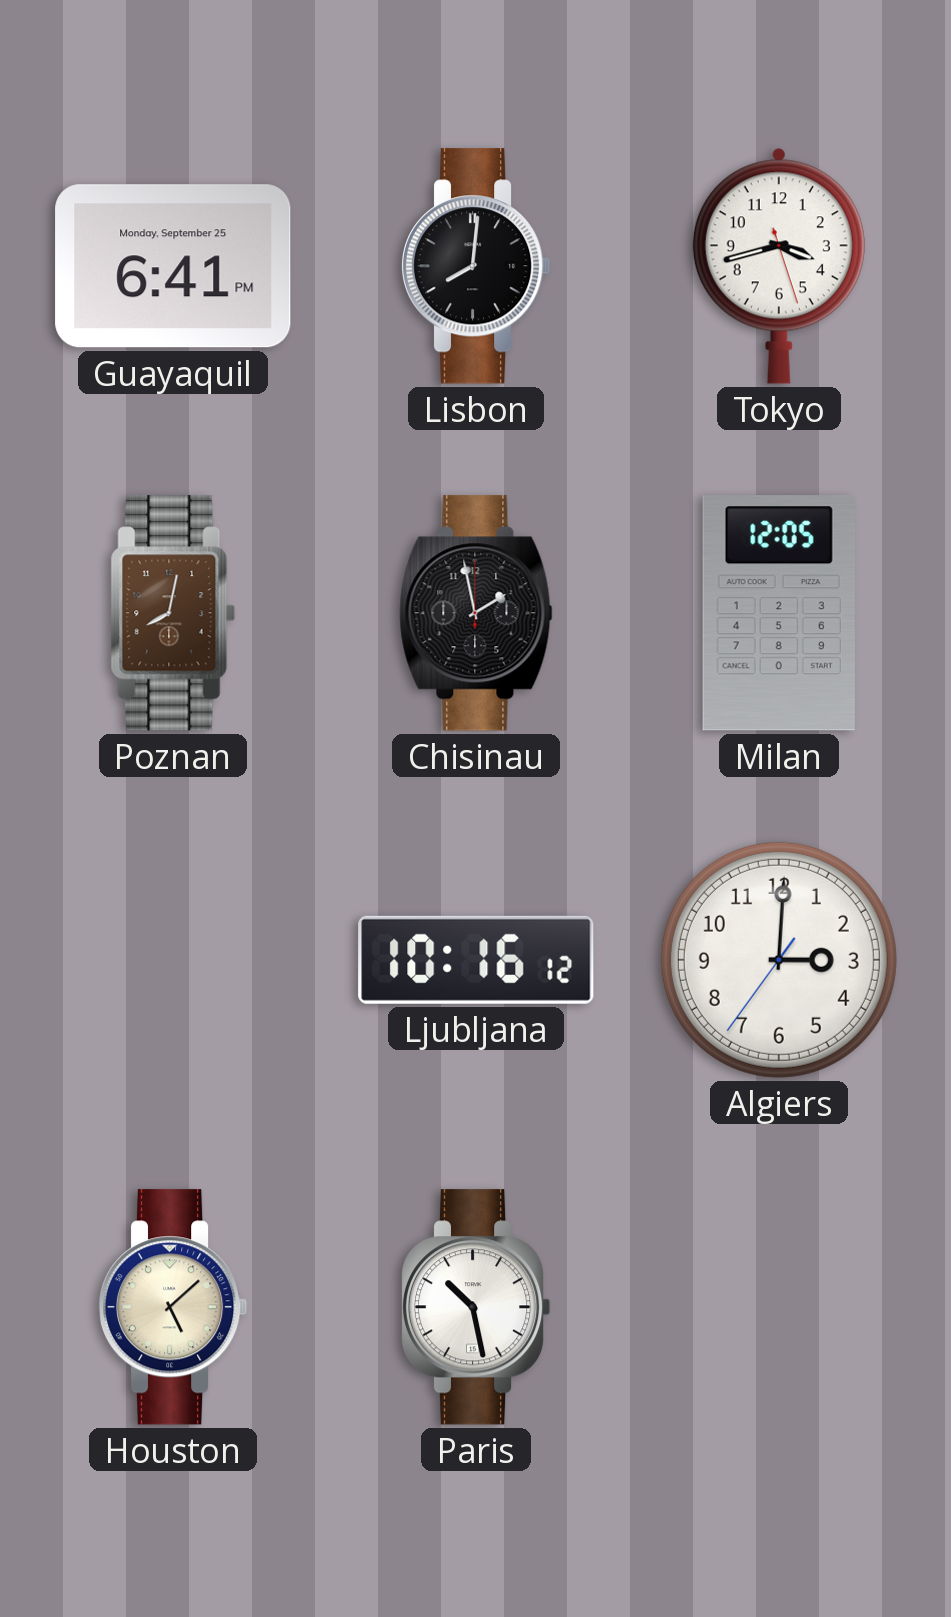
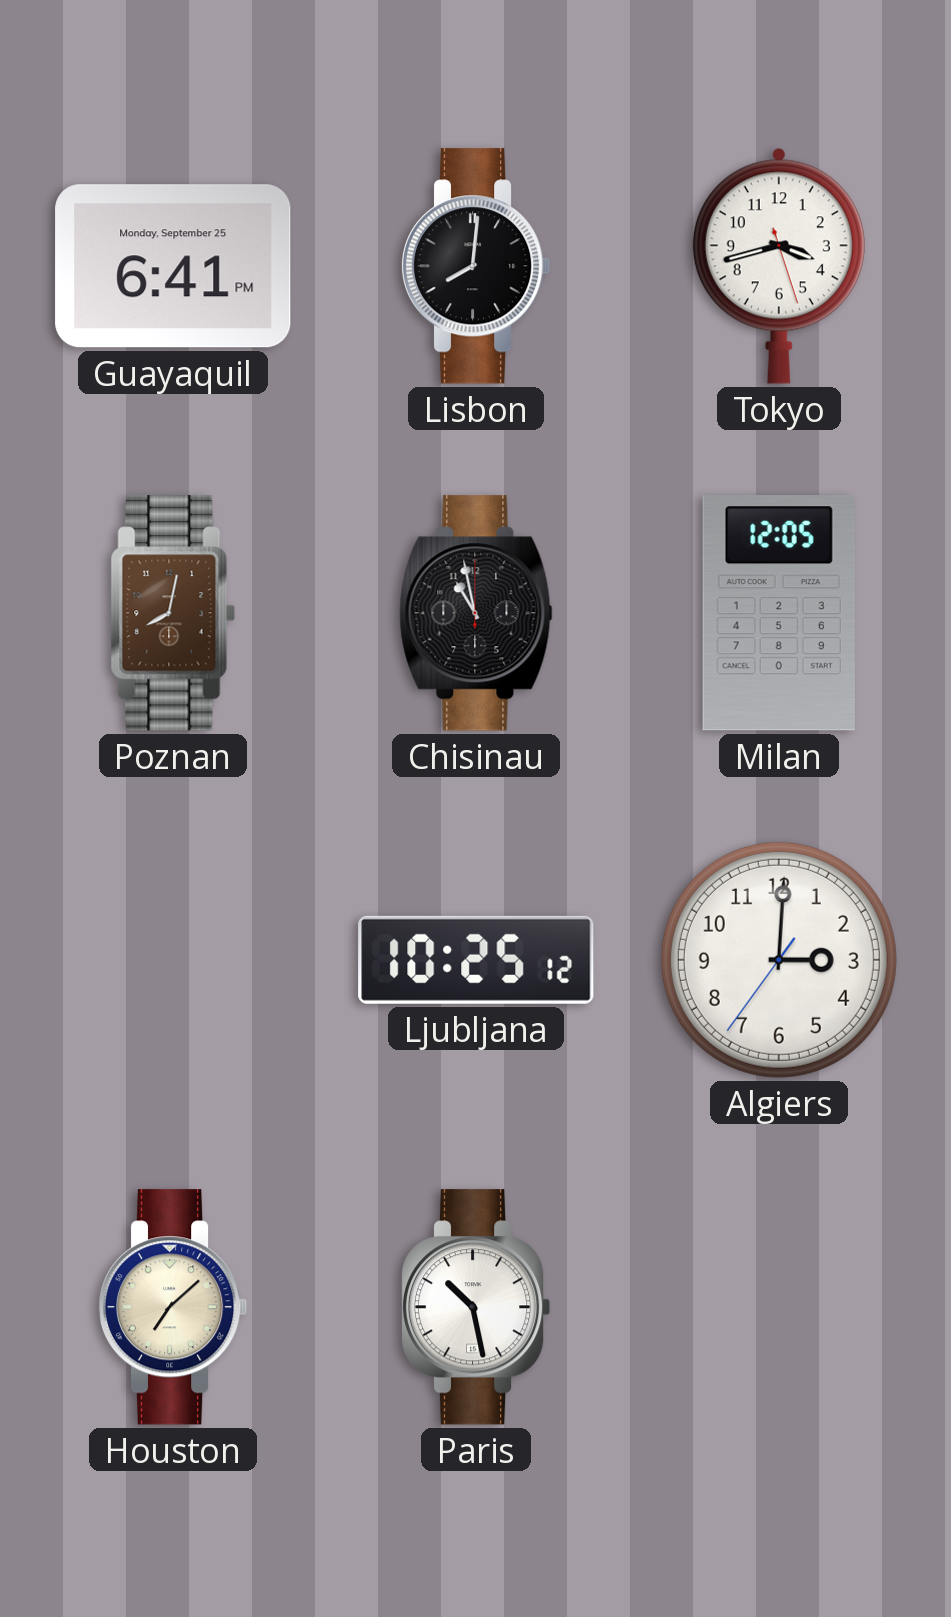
Chisinau: 1:58 -> 10:58 (476, 613)
Ljubljana: 10:16 -> 10:25 (476, 960)
Houston: 5:08 -> 7:08 (173, 1307)
